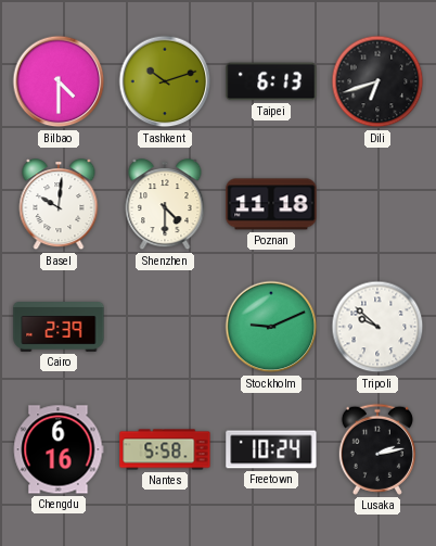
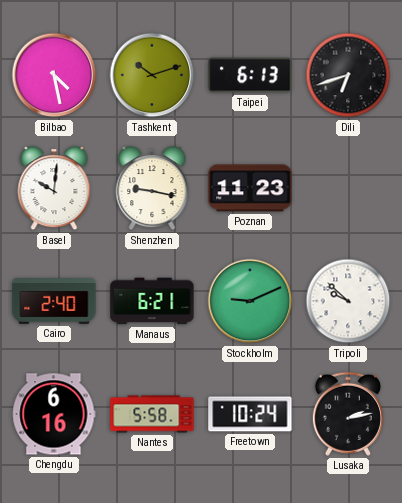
Bilbao: 4:30 -> 4:28 (54, 75)
Shenzhen: 4:30 -> 9:17 (152, 189)
Poznan: 11:18 -> 11:23 (250, 188)
Cairo: 2:39 -> 2:40 (54, 302)
Manaus: none -> 6:21 (152, 301)
